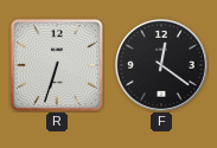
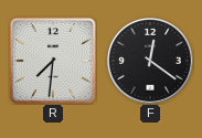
R: 6:33 -> 7:31 (53, 61)
